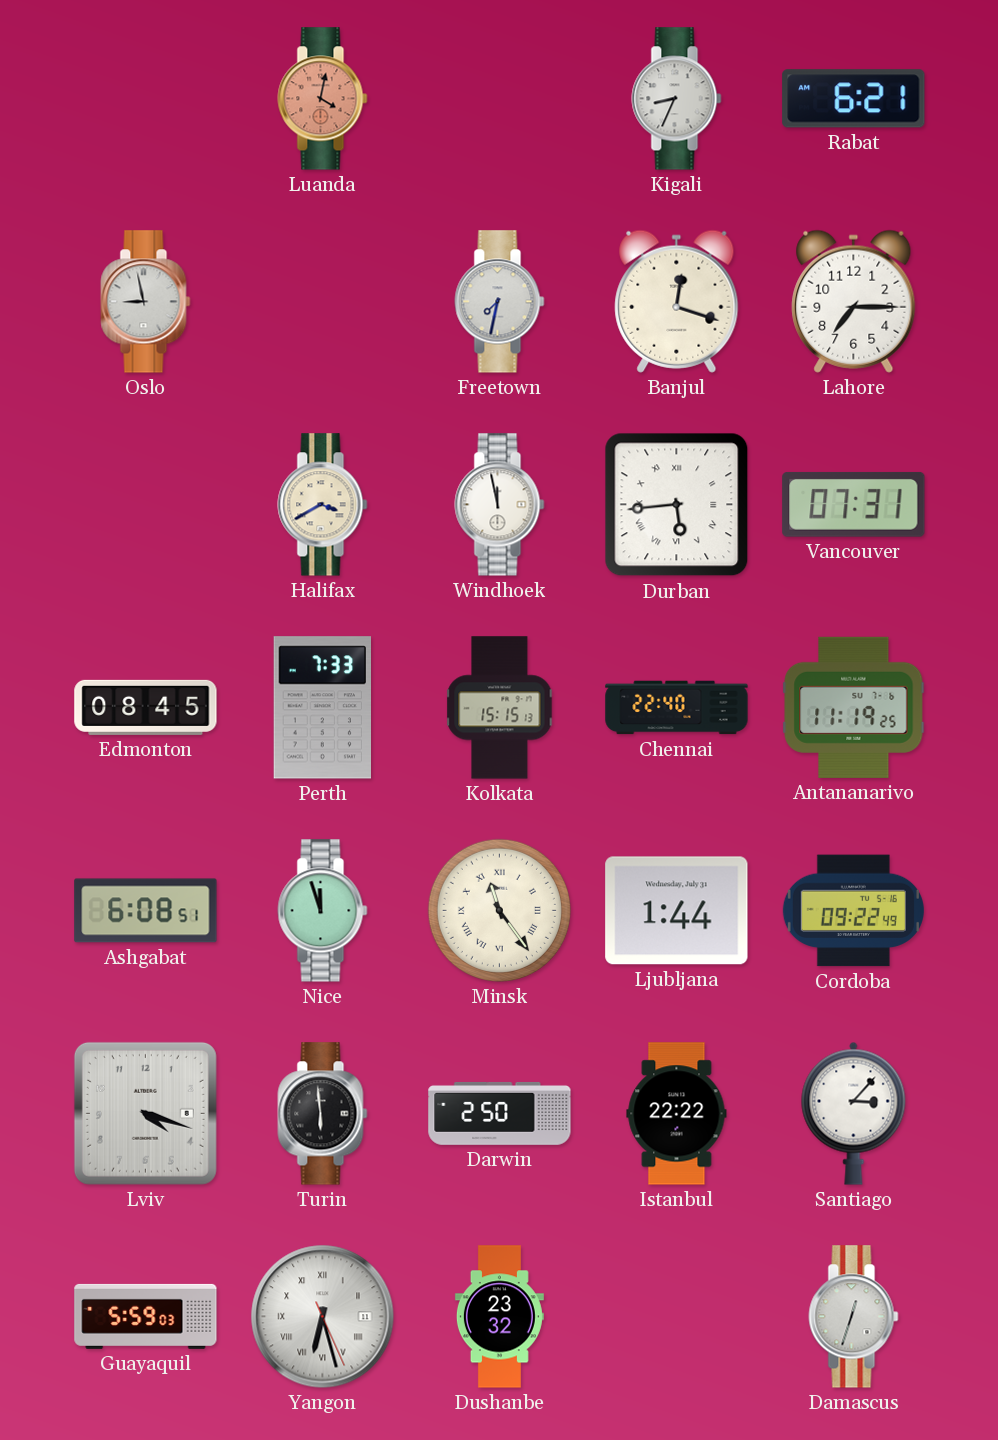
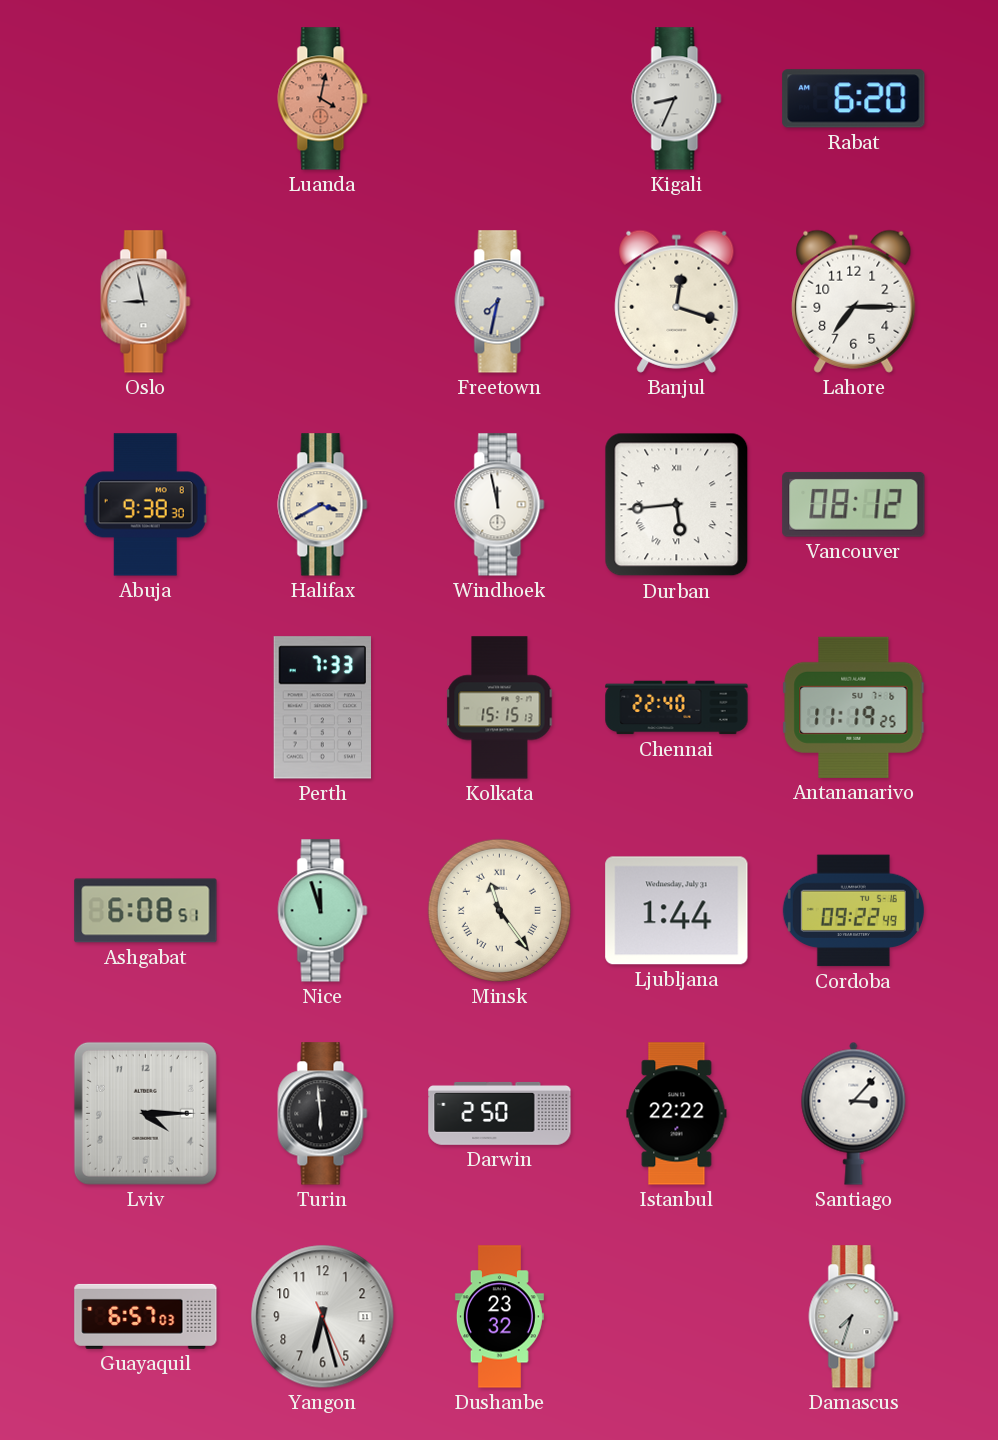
Rabat: 6:21 -> 6:20 (854, 99)
Abuja: none -> 9:38 (145, 505)
Vancouver: 07:31 -> 08:12 (854, 505)
Edmonton: 08:45 -> none (146, 707)
Lviv: 4:18 -> 4:15 (145, 1113)
Guayaquil: 5:59 -> 6:57 (146, 1316)
Yangon numerals: Roman -> Arabic (323, 1317)
Damascus: 12:33 -> 7:33 (854, 1317)
